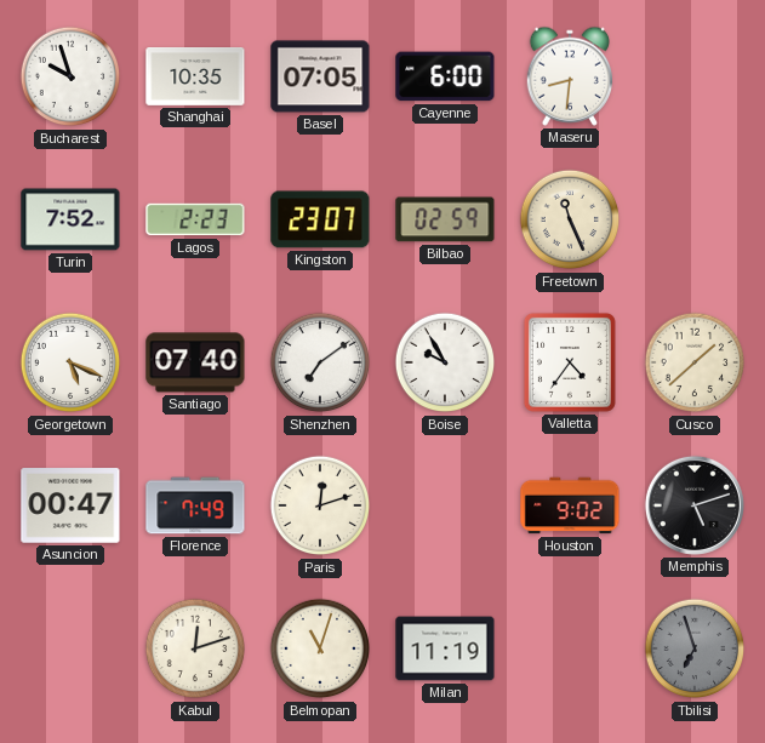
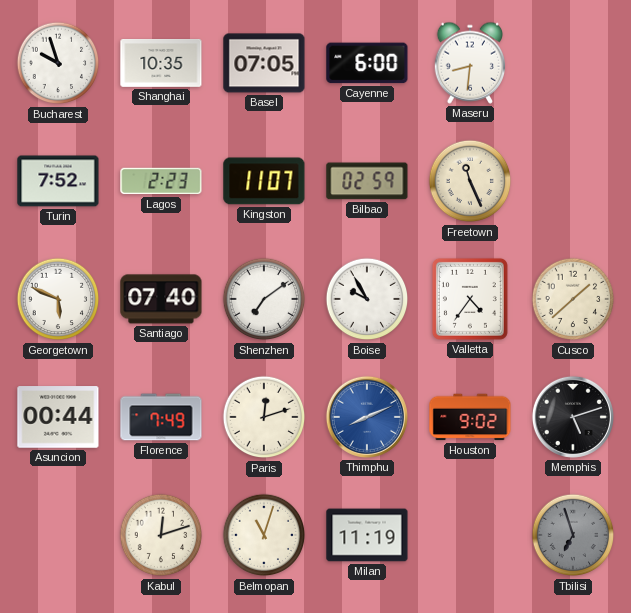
Kingston: 23:07 -> 11:07 (264, 181)
Georgetown: 5:19 -> 5:49 (58, 299)
Asuncion: 00:47 -> 00:44 (58, 417)
Thimphu: none -> 8:11 (367, 417)
